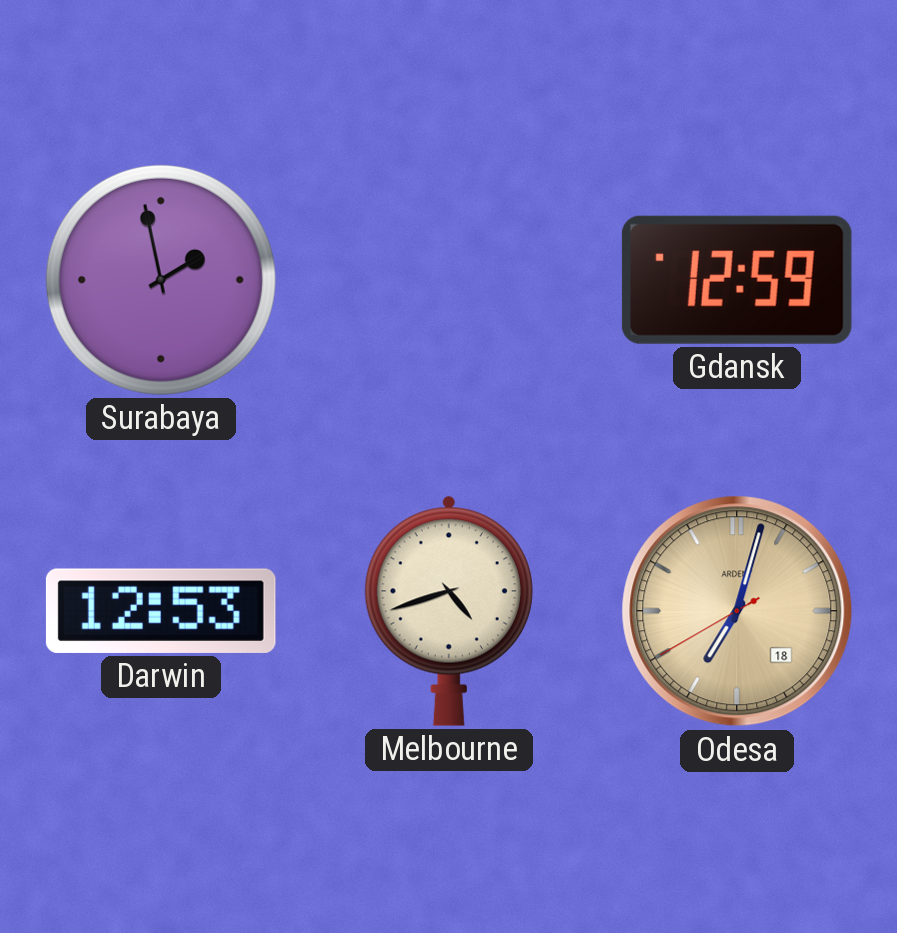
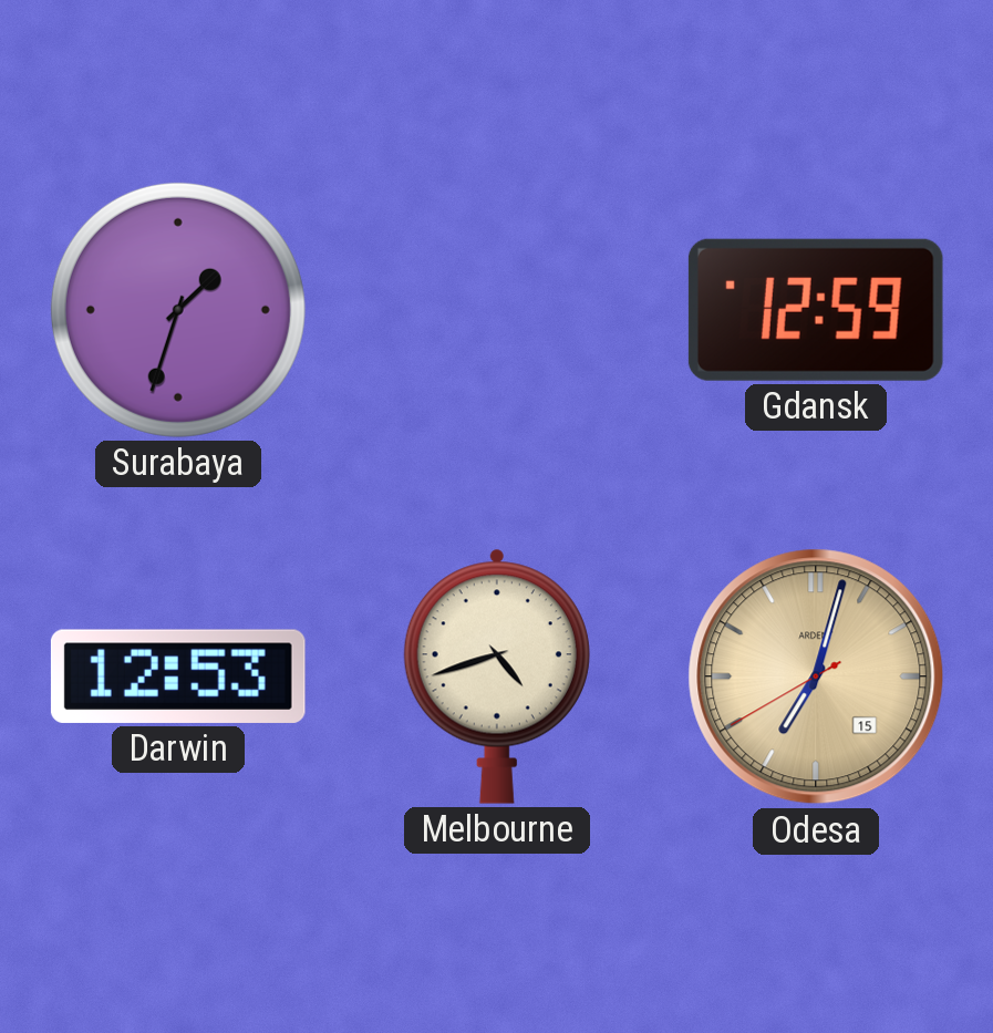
Surabaya: 1:58 -> 1:33 (178, 310)
Odesa date: 18 -> 15 (816, 676)
